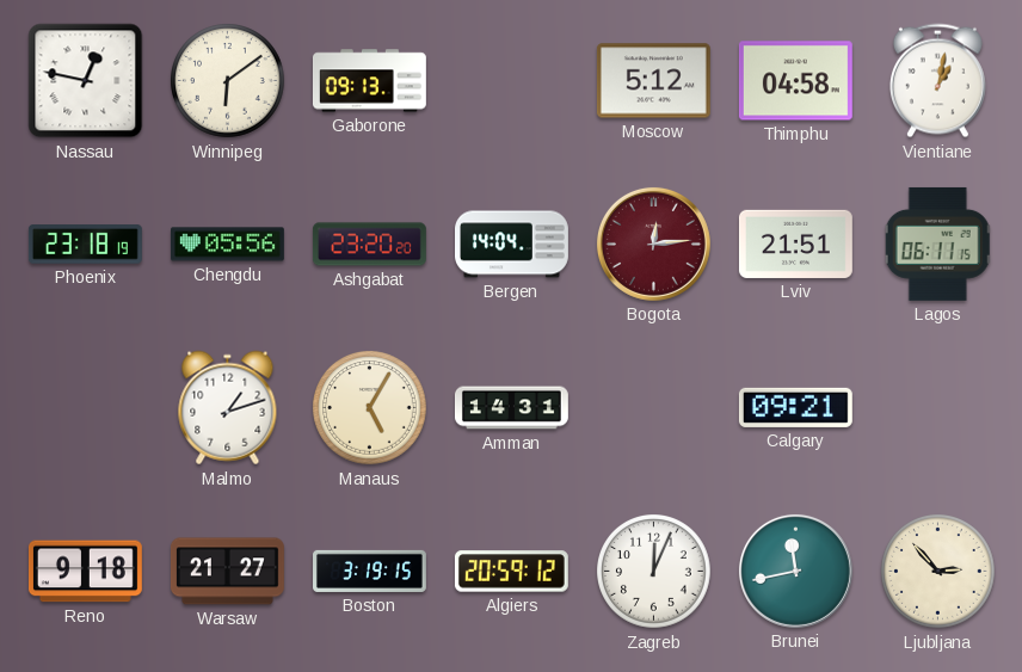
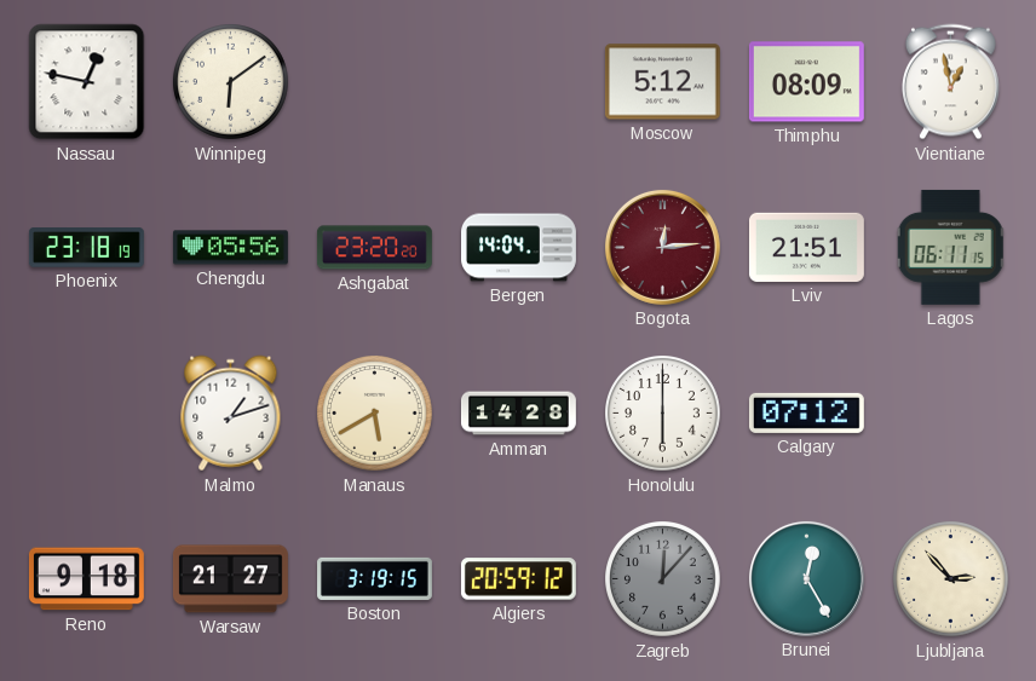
Gaborone: 09:13 -> none (369, 81)
Thimphu: 04:58 -> 08:09 (806, 82)
Vientiane: 1:02 -> 12:58 (950, 82)
Manaus: 5:05 -> 5:40 (375, 414)
Amman: 14:31 -> 14:28 (518, 414)
Honolulu: none -> 6:00 (663, 414)
Calgary: 09:21 -> 07:12 (806, 412)
Zagreb: 12:04 -> 12:07 (663, 579)
Zagreb dial: white -> grey (663, 579)
Brunei: 11:43 -> 12:25 (806, 578)
